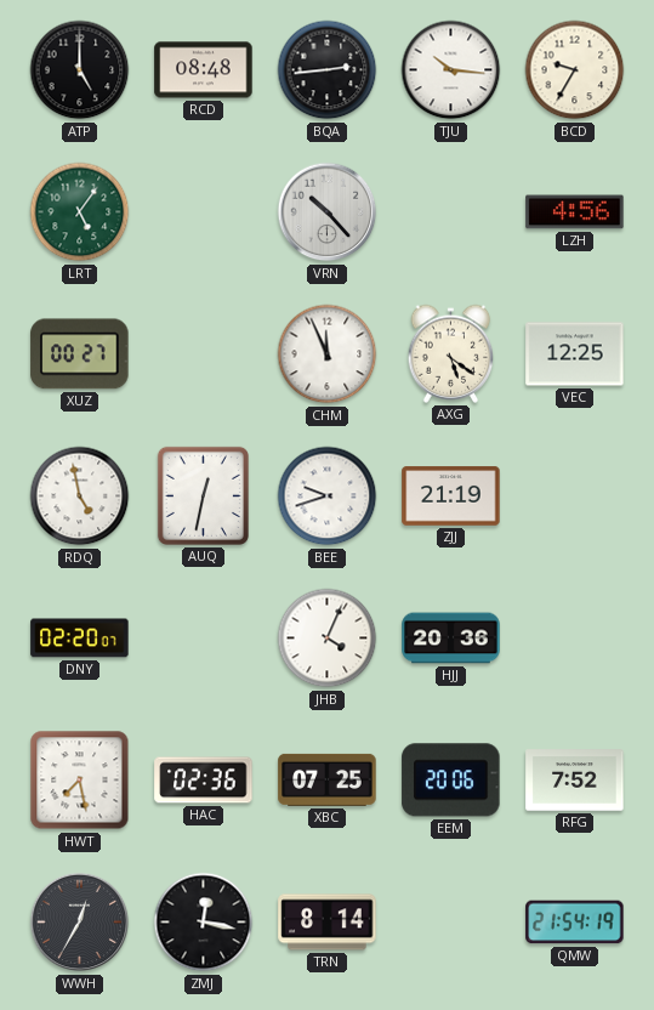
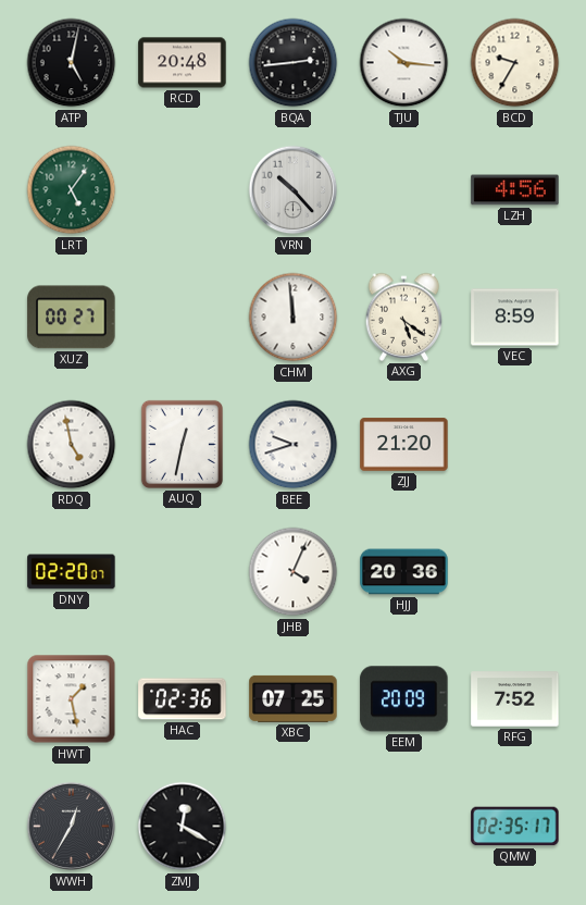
ATP: 5:00 -> 5:02 (72, 63)
RCD: 08:48 -> 20:48 (183, 63)
CHM: 11:56 -> 11:59 (294, 318)
VEC: 12:25 -> 8:59 (515, 318)
ZJJ: 21:19 -> 21:20 (404, 445)
HWT: 7:28 -> 1:28 (72, 699)
EEM: 20:06 -> 20:09 (404, 699)
ZMJ: 12:17 -> 12:20 (183, 827)
TRN: 8:14 -> none (328, 923)
QMW: 21:54 -> 02:35 (515, 827)
